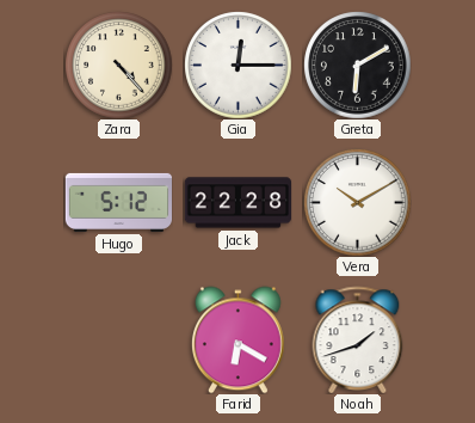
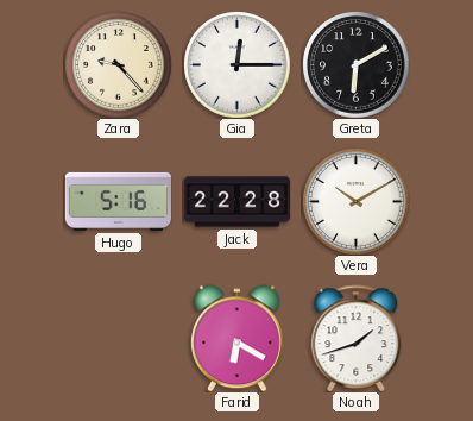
Zara: 4:23 -> 9:23 (118, 64)
Hugo: 5:12 -> 5:16 (118, 201)
